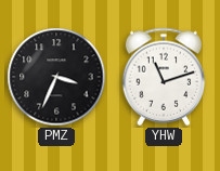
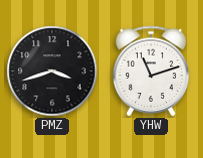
PMZ: 3:34 -> 3:42 (52, 71)
